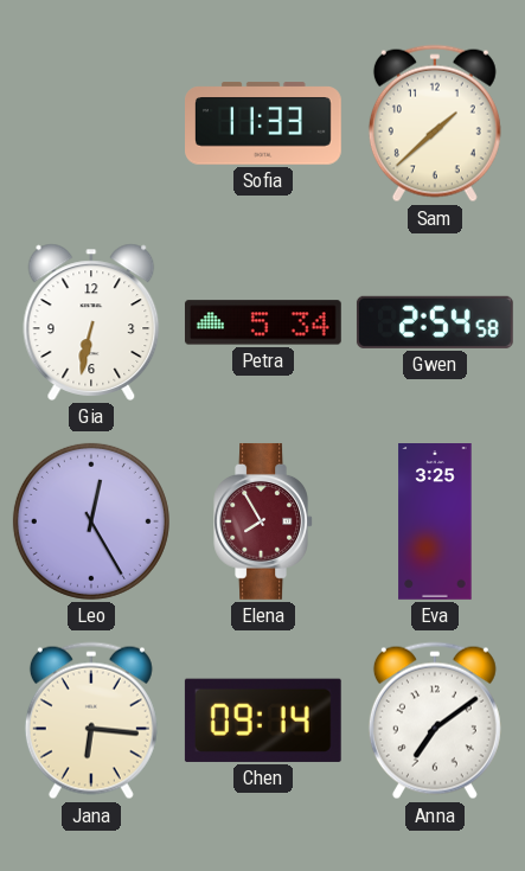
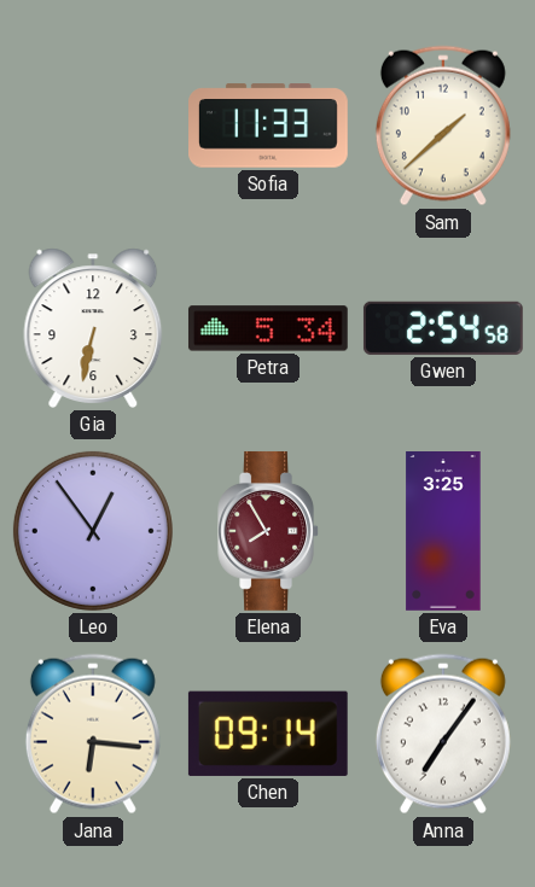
Leo: 12:25 -> 12:54 (93, 531)
Anna: 7:09 -> 7:06 (443, 734)
